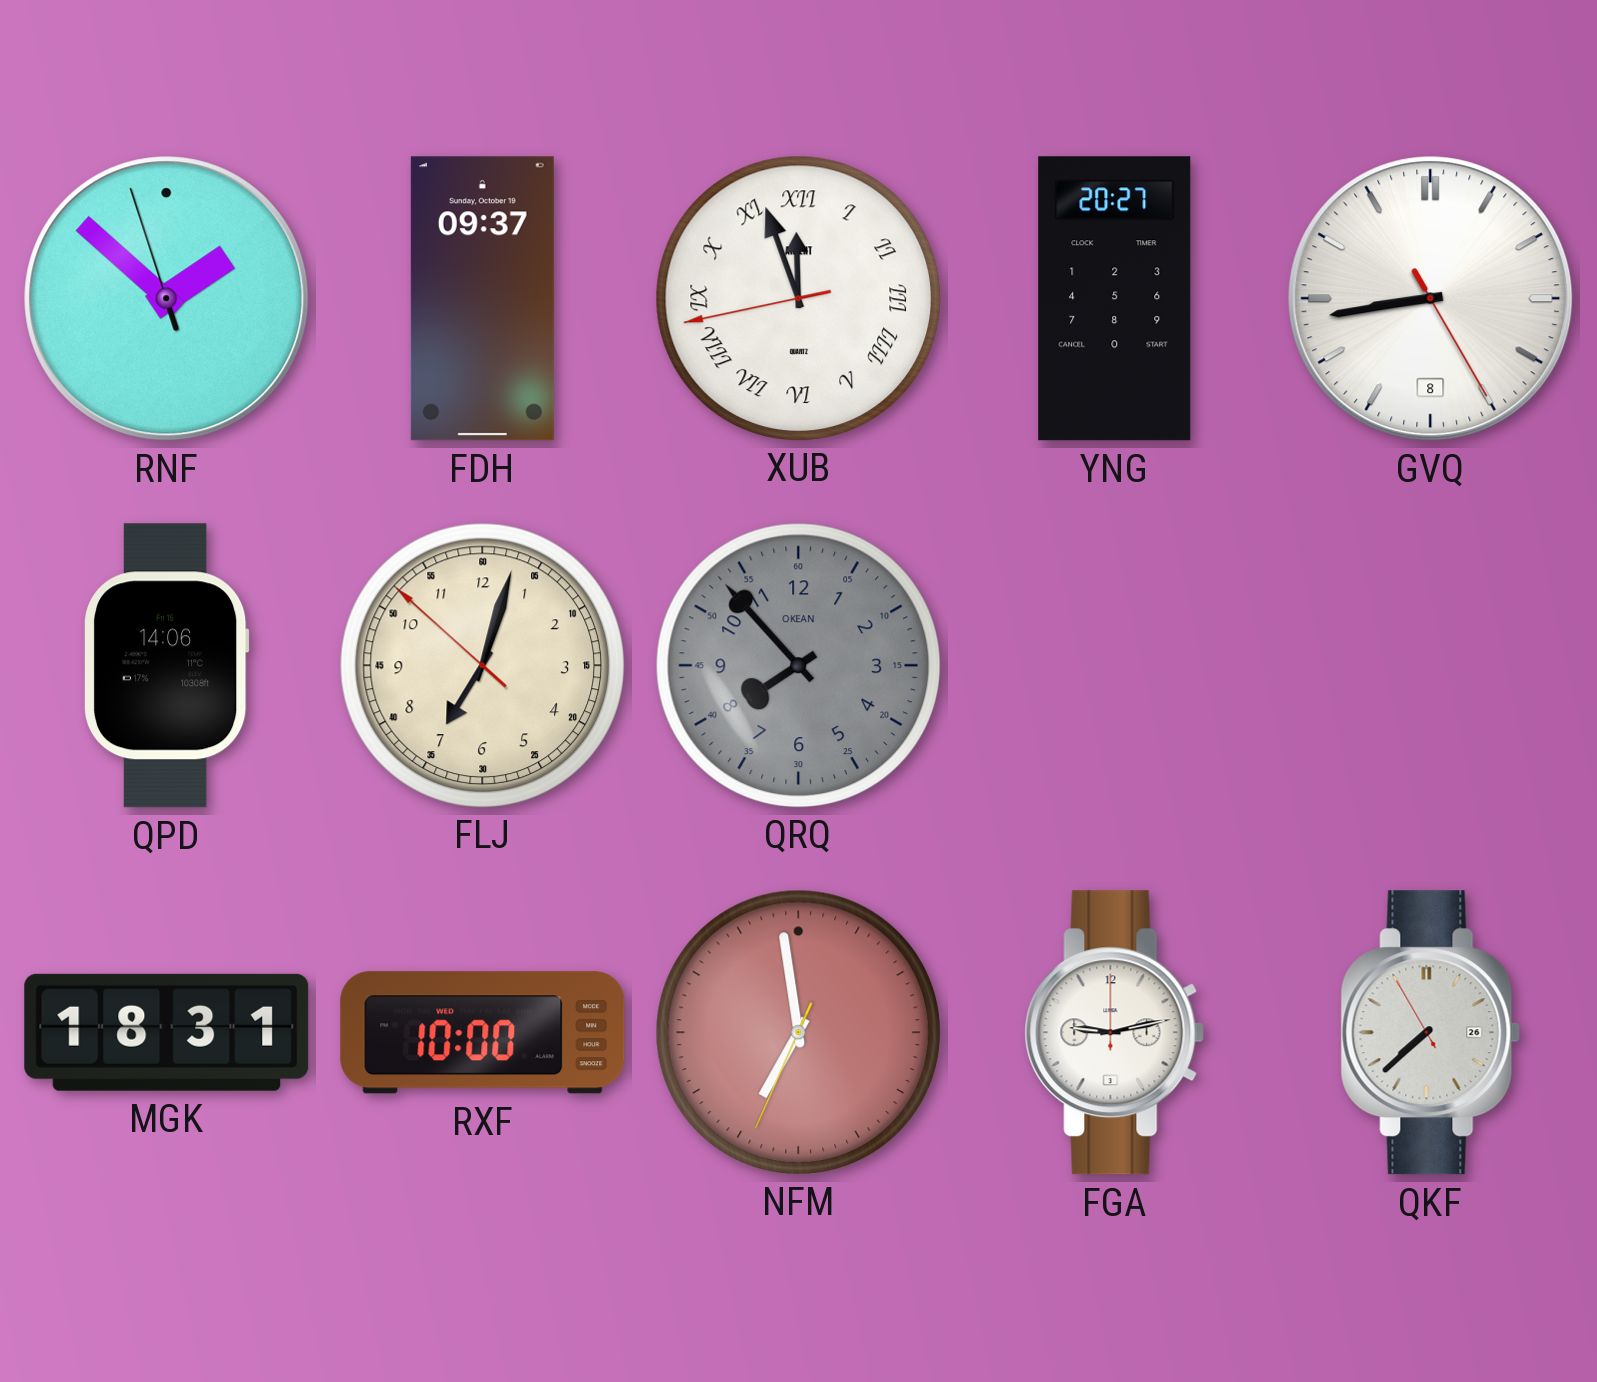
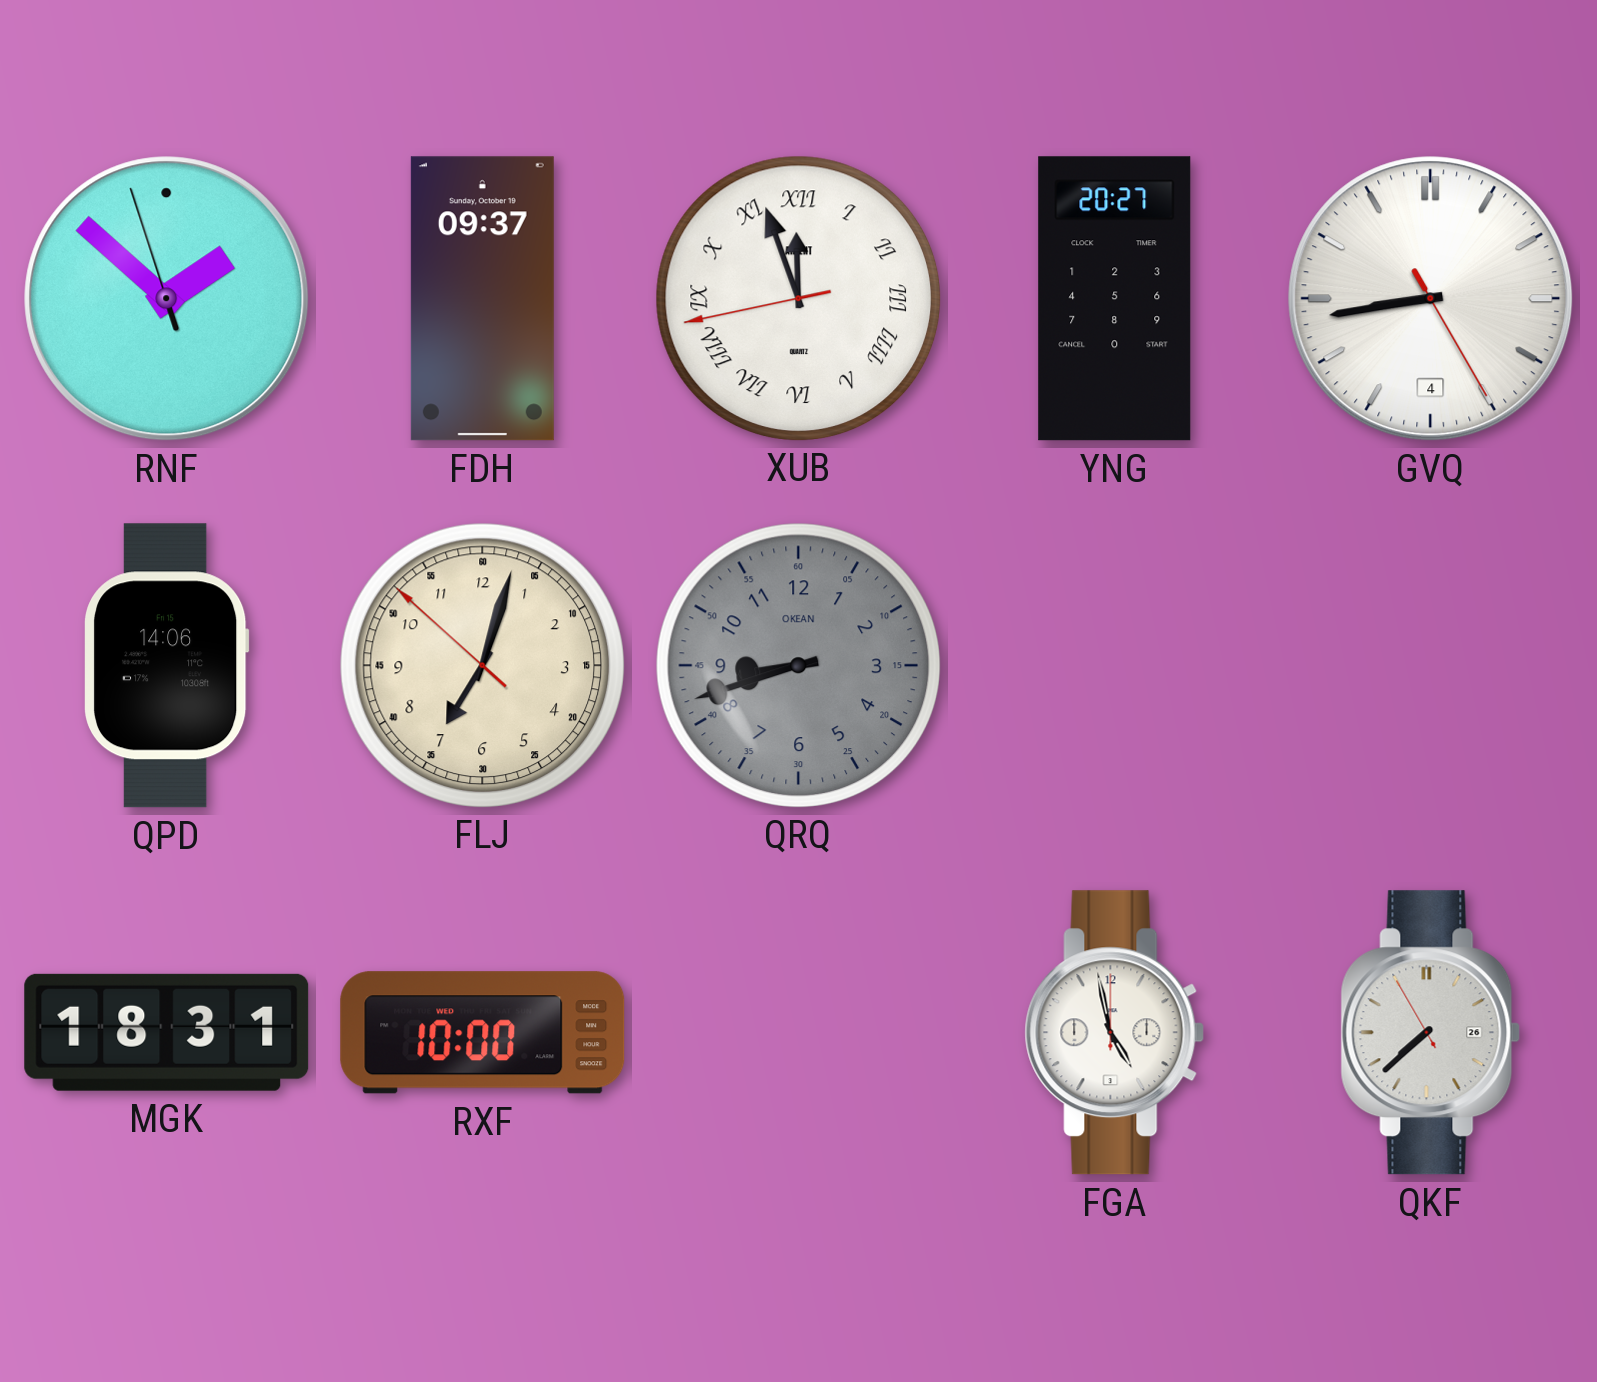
GVQ date: 8 -> 4 (1431, 299)
QRQ: 7:53 -> 8:42 (798, 665)
NFM: 6:58 -> none (798, 1032)
FGA: 9:13 -> 4:58 (1115, 1033)
